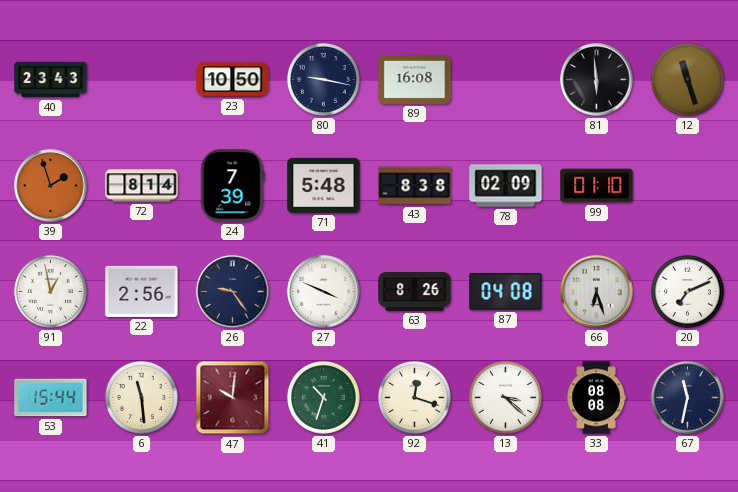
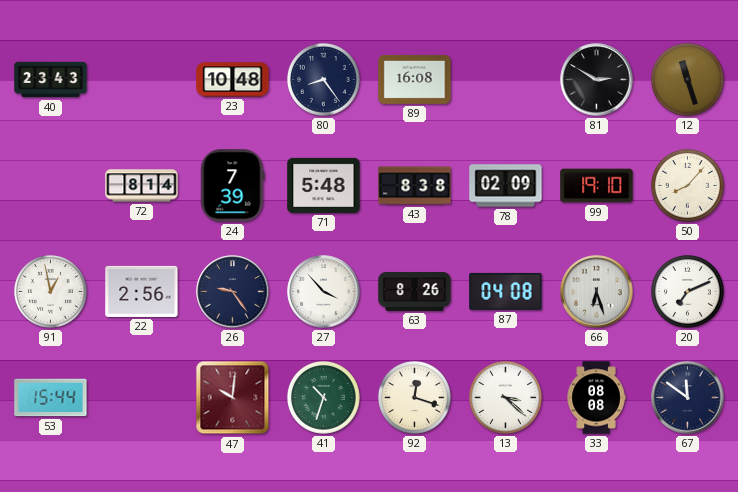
23: 10:50 -> 10:48 (233, 80)
80: 9:17 -> 8:24 (323, 79)
81: 5:59 -> 2:50 (597, 80)
39: 1:57 -> none (51, 186)
99: 01:10 -> 19:10 (597, 186)
50: none -> 8:07 (687, 185)
27: 3:49 -> 3:53 (324, 292)
6: 11:29 -> none (141, 397)
67: 11:32 -> 11:51 (688, 398)
